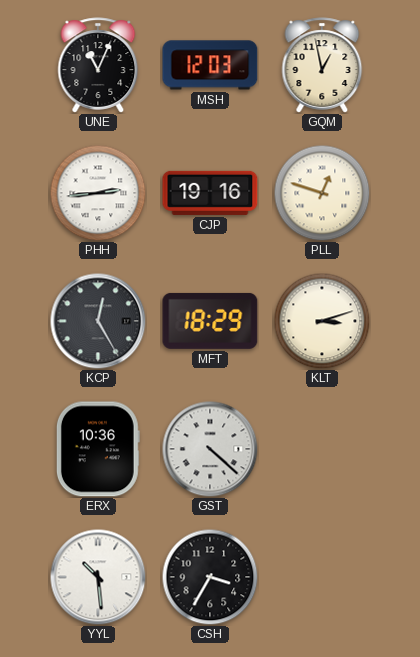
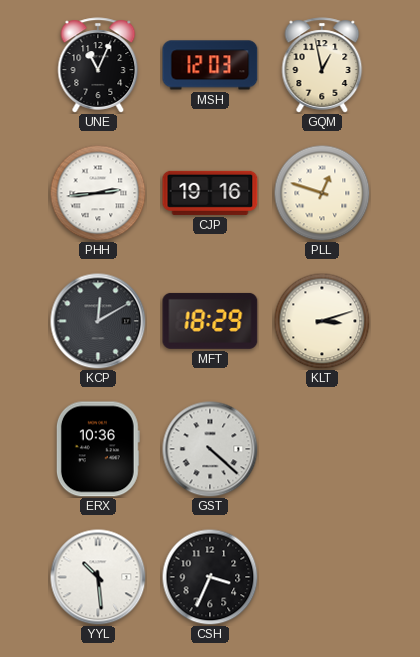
KCP: 12:25 -> 12:10 (98, 321)
CSH: 3:35 -> 3:34 (210, 577)
